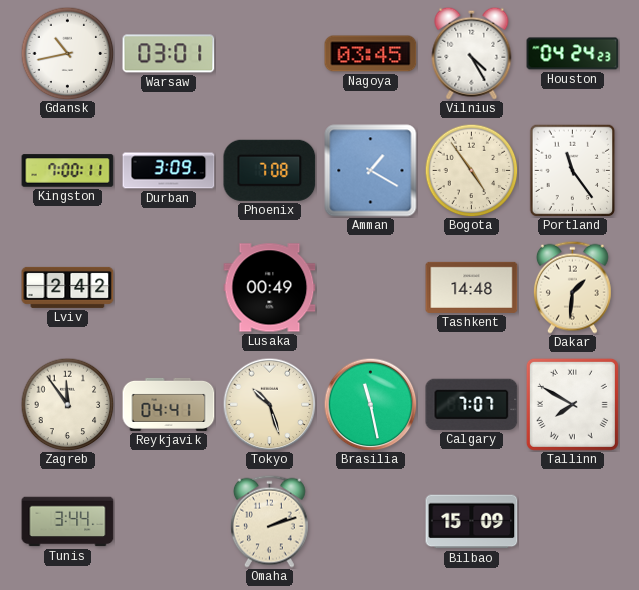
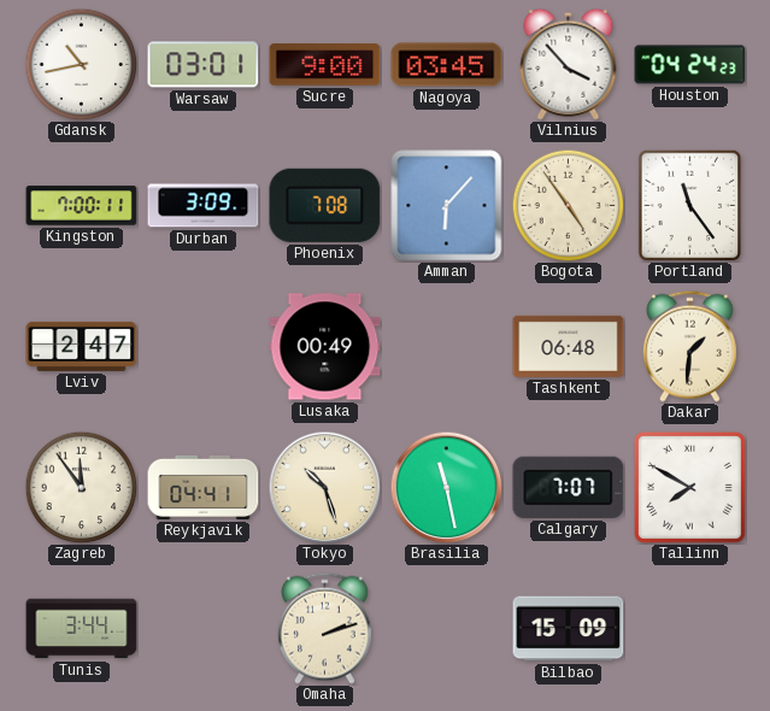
Sucre: none -> 9:00 (325, 65)
Vilnius: 4:25 -> 3:53 (569, 64)
Amman: 1:20 -> 6:07 (447, 206)
Lviv: 2:42 -> 2:47 (82, 346)
Tashkent: 14:48 -> 06:48 (569, 346)
